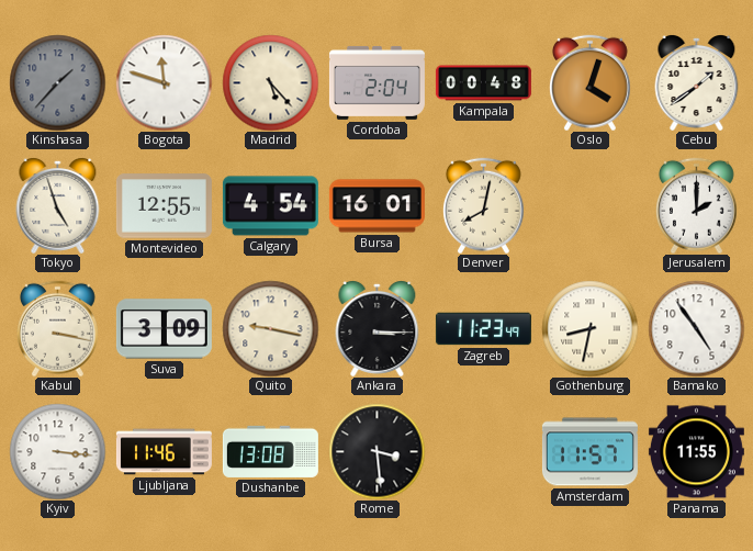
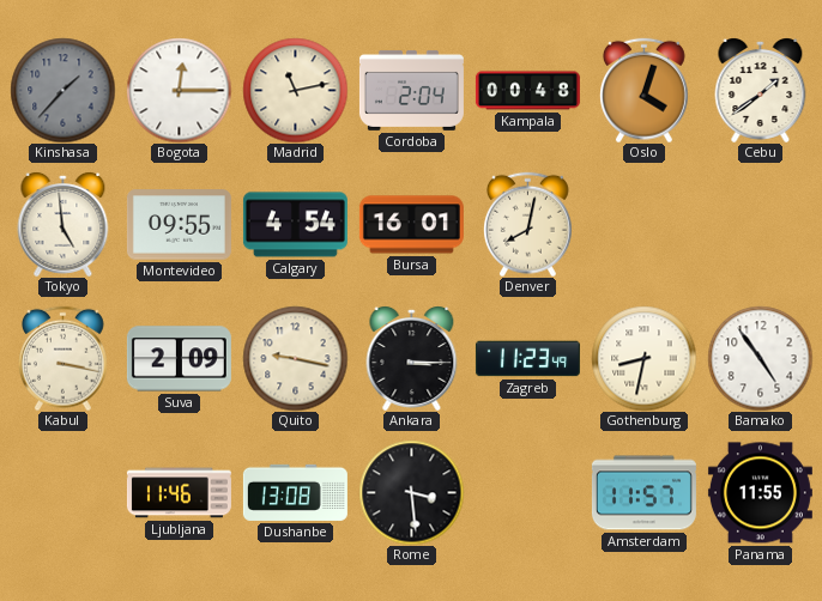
Bogota: 11:48 -> 12:15 (179, 90)
Madrid: 5:23 -> 11:13 (295, 90)
Tokyo: 4:57 -> 4:59 (64, 225)
Montevideo: 12:55 -> 09:55 (179, 225)
Jerusalem: 2:00 -> none (696, 205)
Suva: 3:09 -> 2:09 (179, 359)
Kyiv: 3:16 -> none (57, 451)
